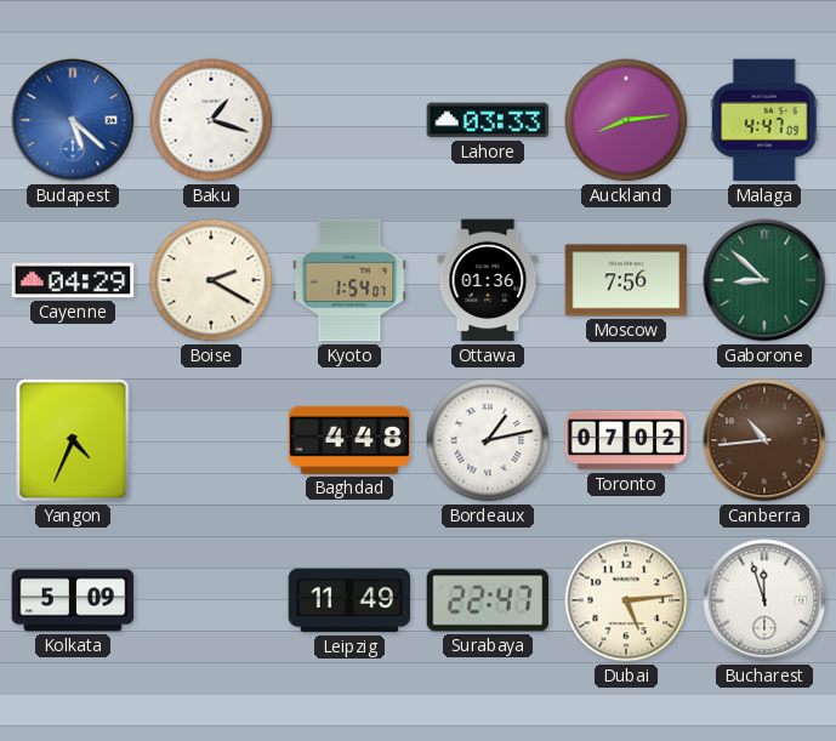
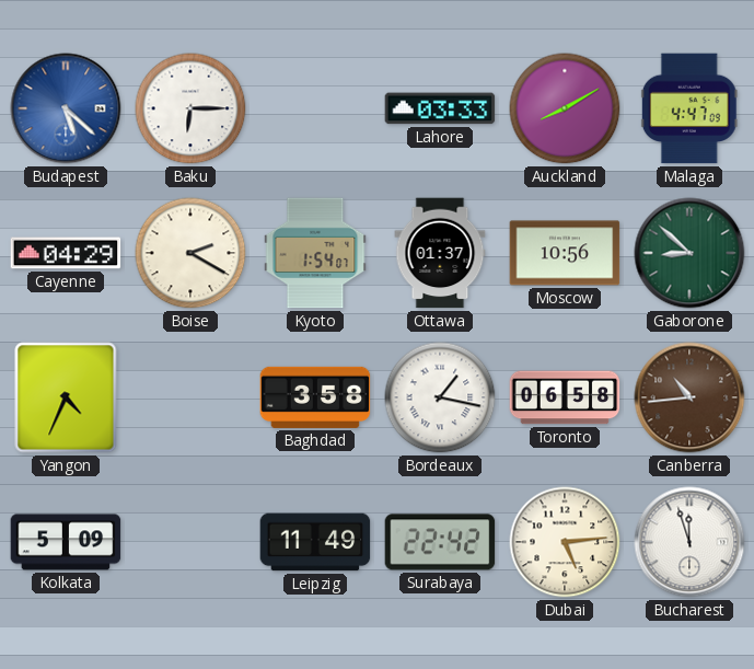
Baku: 1:18 -> 6:15 (190, 108)
Auckland: 8:14 -> 8:10 (565, 108)
Ottawa: 01:36 -> 01:37 (440, 253)
Moscow: 7:56 -> 10:56 (565, 253)
Baghdad: 4:48 -> 3:58 (315, 397)
Bordeaux: 1:13 -> 1:17 (440, 397)
Toronto: 07:02 -> 06:58 (565, 397)
Surabaya: 22:47 -> 22:42 (440, 542)
